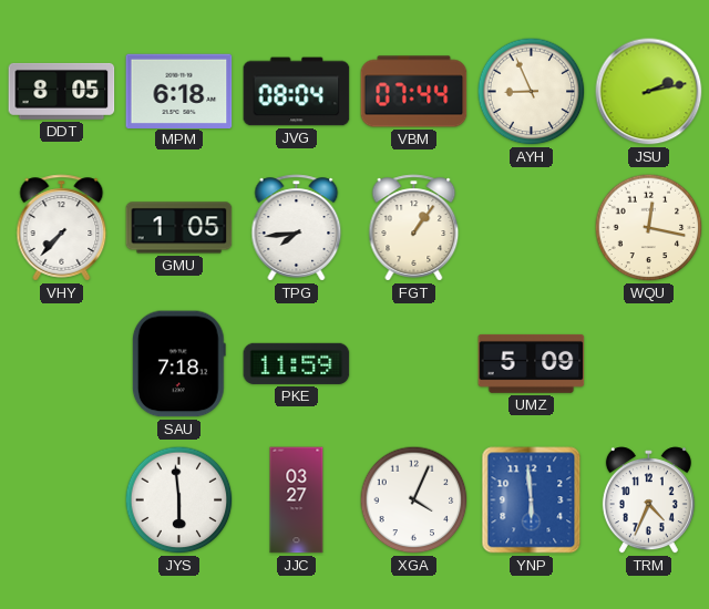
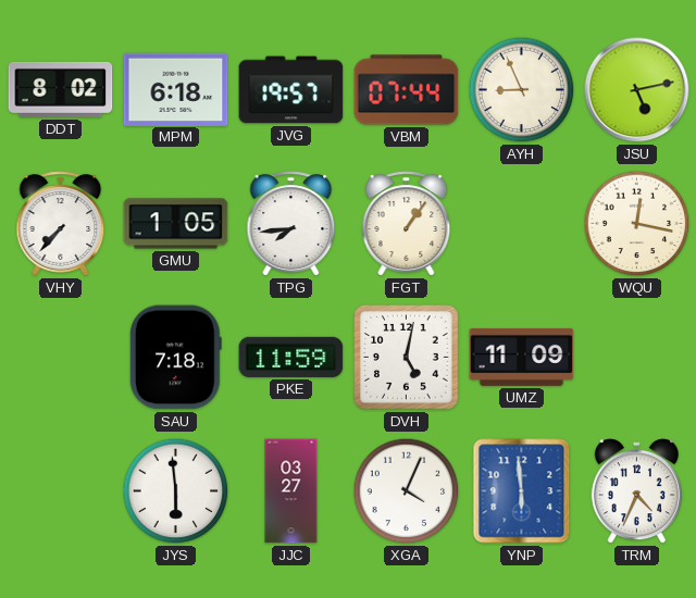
DDT: 8:05 -> 8:02 (61, 89)
JVG: 08:04 -> 19:57 (291, 90)
JSU: 2:13 -> 5:13 (637, 90)
DVH: none -> 5:02 (407, 358)
UMZ: 5:09 -> 11:09 (522, 357)
